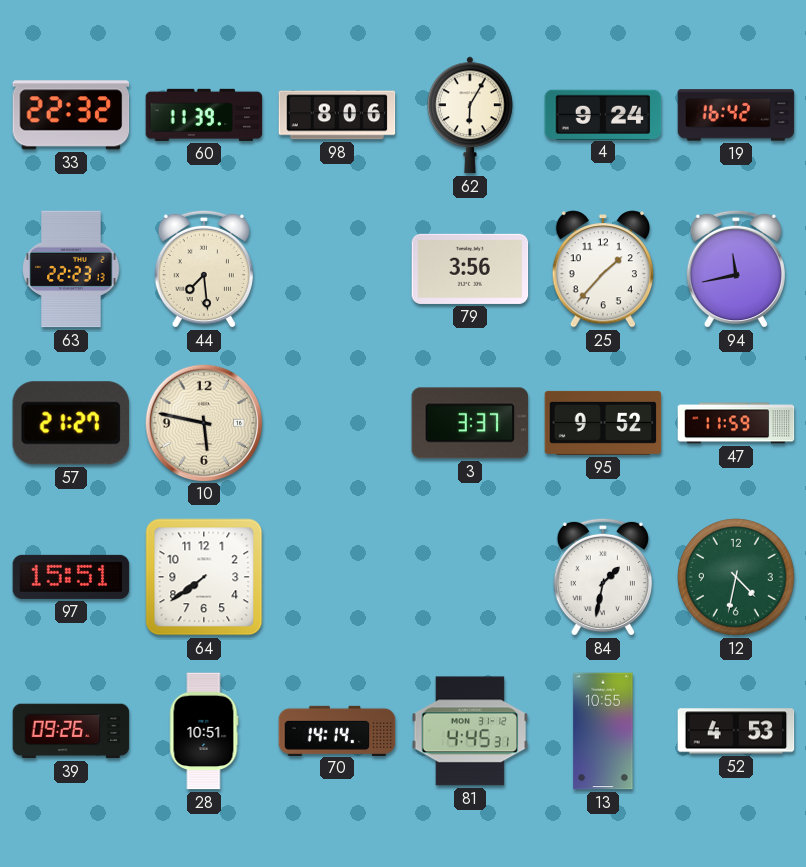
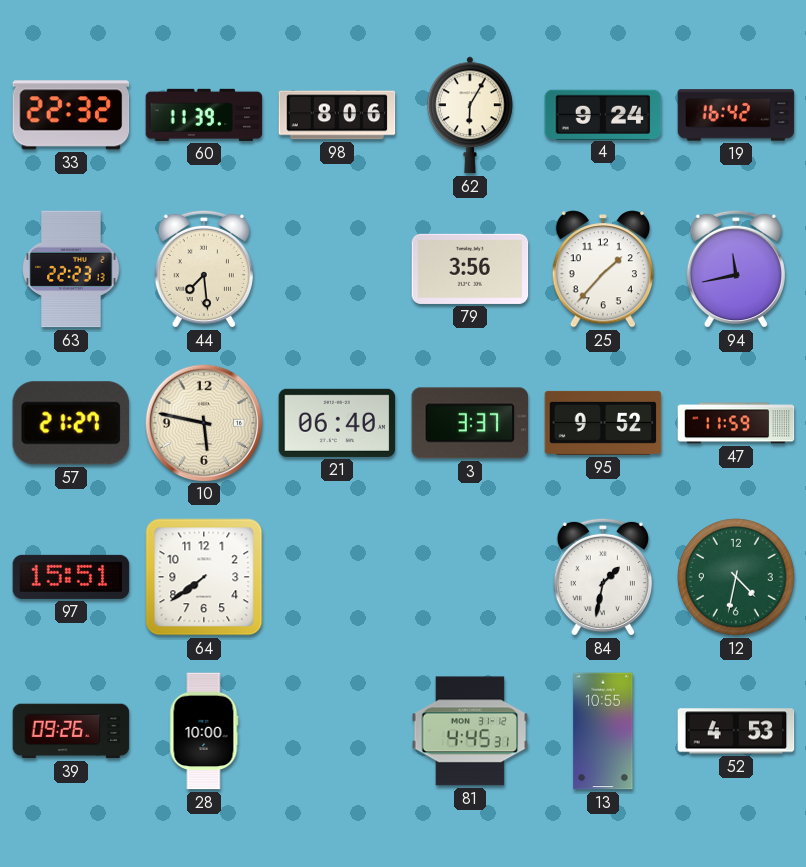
21: none -> 06:40 (337, 423)
28: 10:51 -> 10:00 (204, 731)
70: 14:14 -> none (337, 730)
